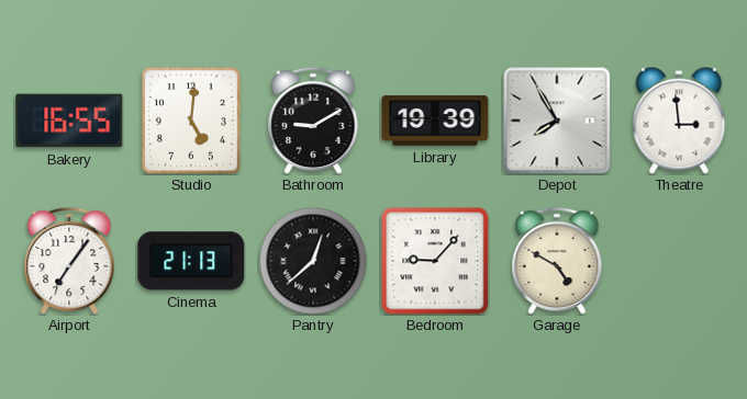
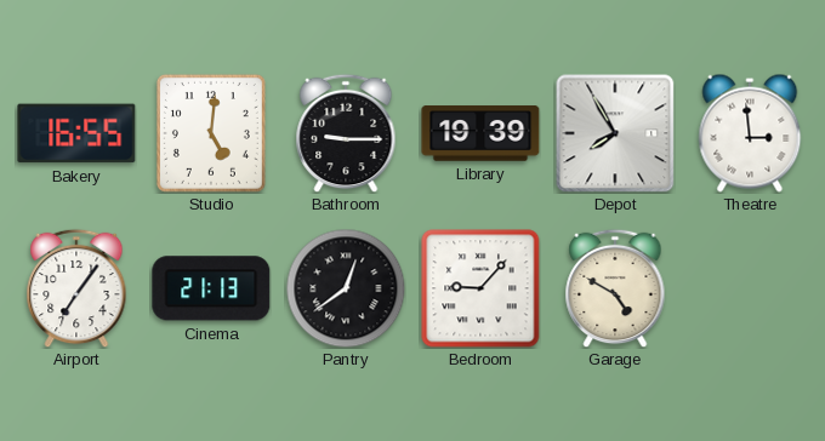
Bathroom: 9:10 -> 9:15 (346, 133)
Pantry: 12:38 -> 12:39 (346, 288)
